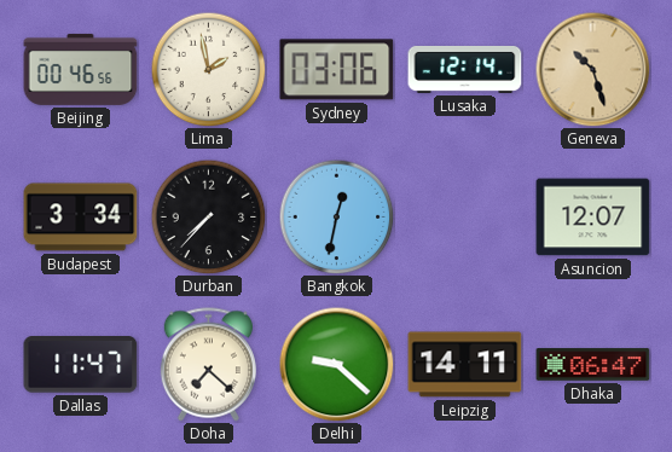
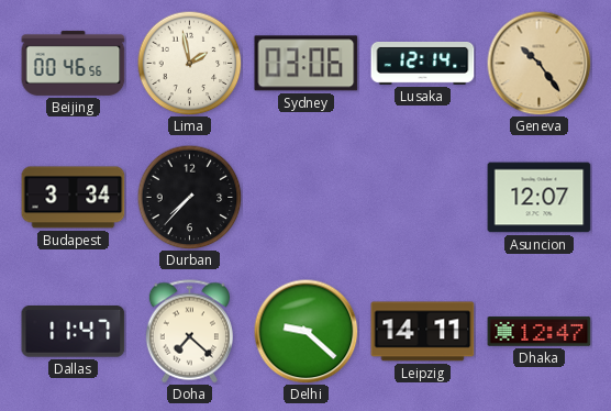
Geneva: 10:27 -> 10:24 (538, 63)
Bangkok: 12:32 -> none (336, 216)
Dhaka: 06:47 -> 12:47 (540, 332)
